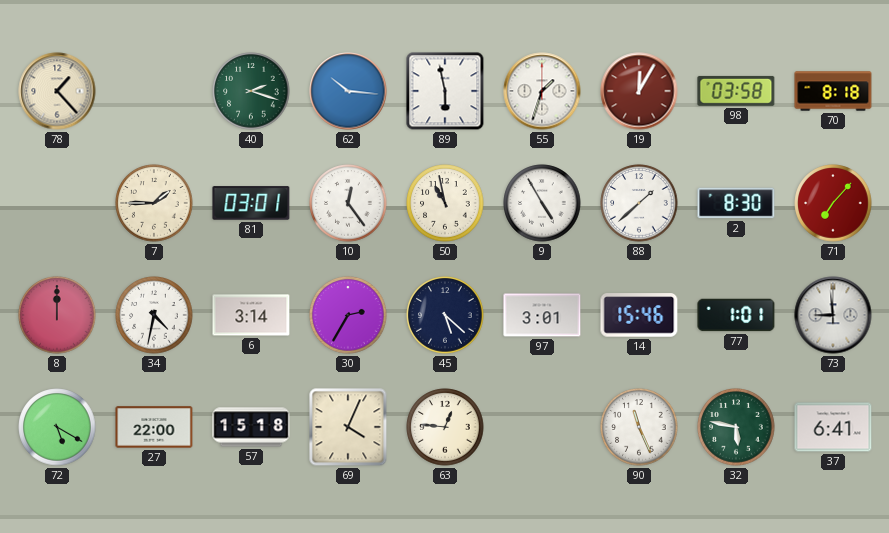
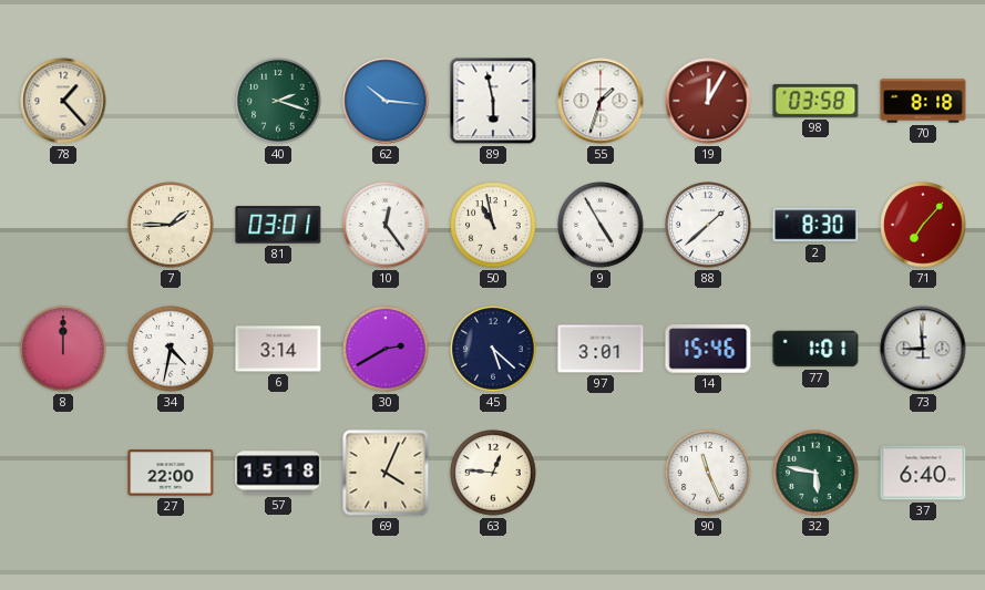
30: 2:35 -> 2:40 (386, 349)
72: 5:20 -> none (57, 427)
37: 6:41 -> 6:40 (923, 473)
